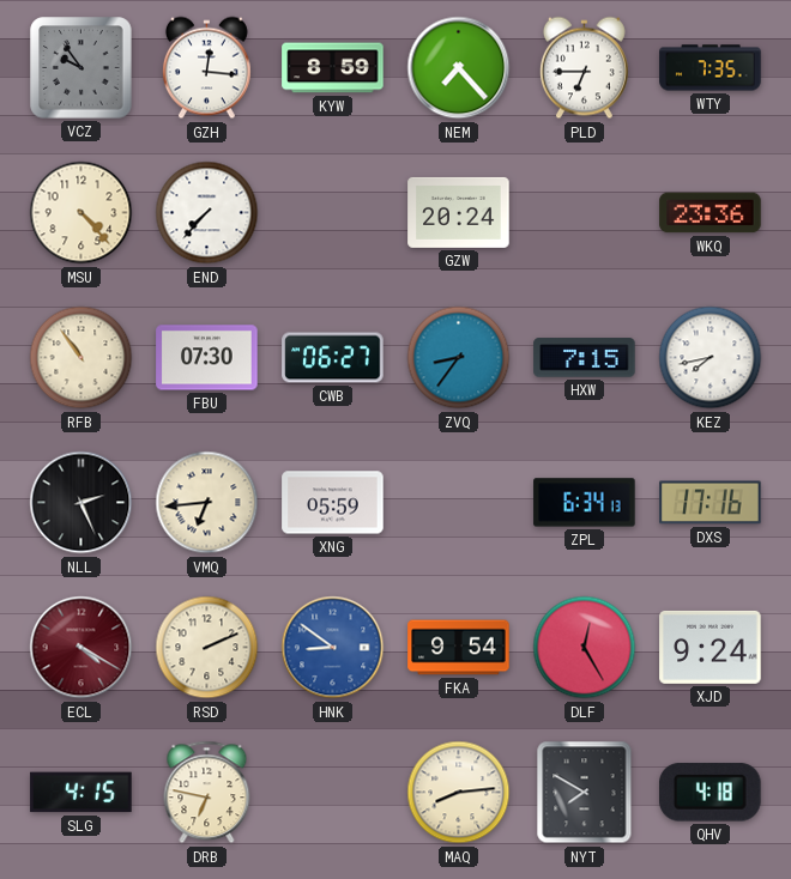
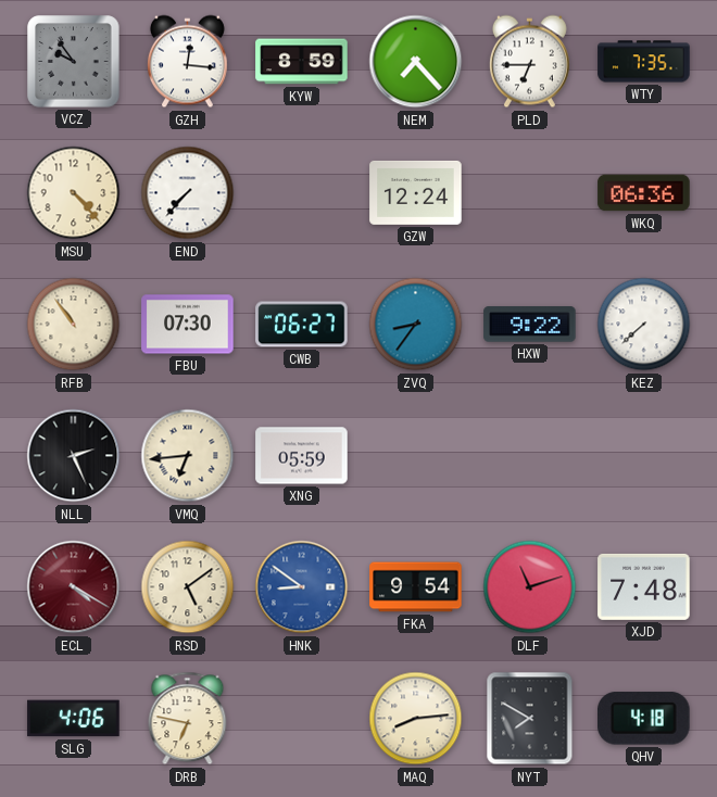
GZW: 20:24 -> 12:24 (416, 192)
WKQ: 23:36 -> 06:36 (644, 193)
HXW: 7:15 -> 9:22 (530, 325)
KEZ: 7:43 -> 7:38 (644, 325)
ZPL: 6:34 -> none (585, 503)
DXS: 17:16 -> none (711, 503)
RSD: 2:11 -> 5:09 (188, 587)
DLF: 12:25 -> 11:12 (530, 587)
XJD: 9:24 -> 7:48 (644, 586)
SLG: 4:15 -> 4:06 (74, 719)
